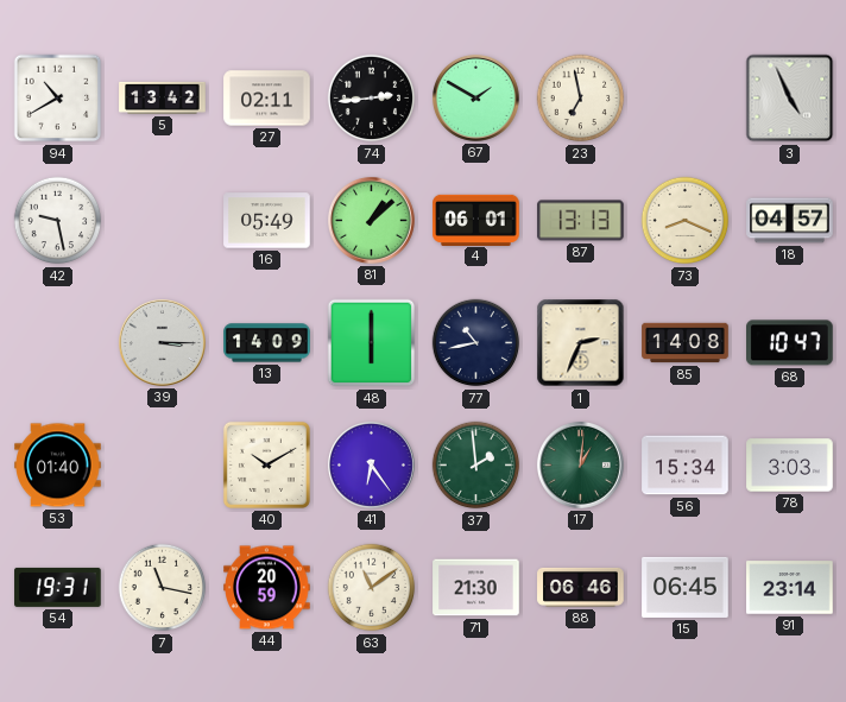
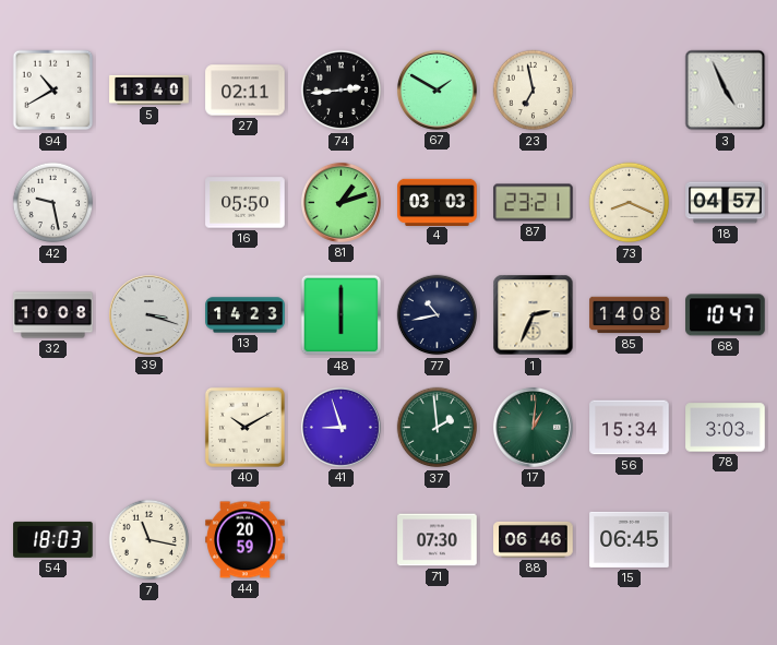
5: 13:42 -> 13:40 (150, 89)
16: 05:49 -> 05:50 (246, 203)
81: 1:08 -> 1:12 (340, 202)
4: 06:01 -> 03:03 (438, 202)
87: 13:13 -> 23:21 (534, 203)
32: none -> 10:08 (53, 315)
39: 3:15 -> 3:18 (148, 314)
13: 14:09 -> 14:23 (246, 315)
53: 01:40 -> none (58, 466)
41: 6:24 -> 8:57 (340, 427)
54: 19:31 -> 18:03 (53, 539)
63: 11:09 -> none (372, 588)
71: 21:30 -> 07:30 (438, 540)
91: 23:14 -> none (790, 588)
